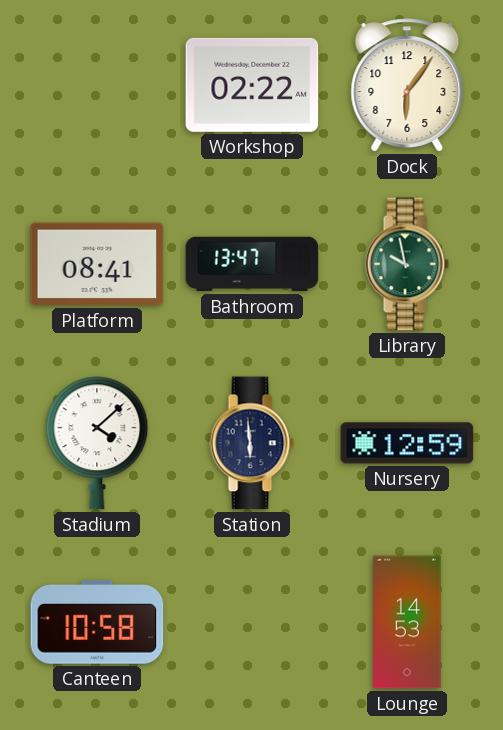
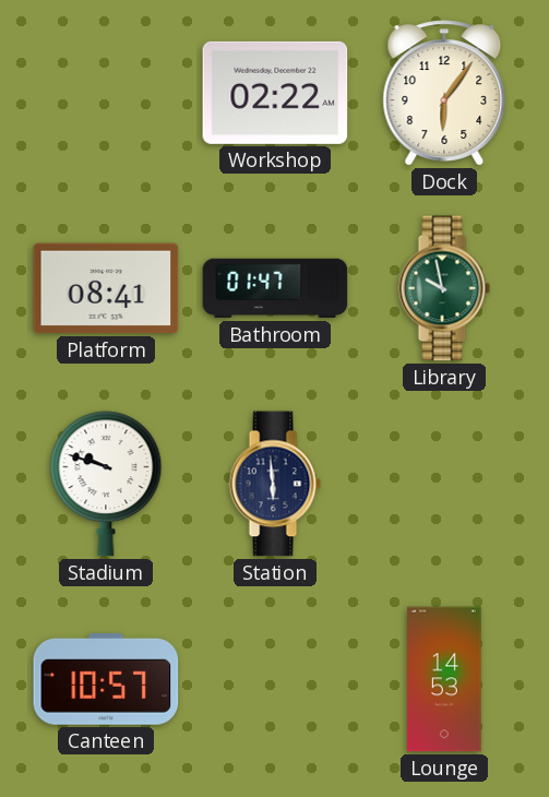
Bathroom: 13:47 -> 01:47 (275, 288)
Stadium: 4:08 -> 9:48 (106, 484)
Nursery: 12:59 -> none (407, 443)
Canteen: 10:58 -> 10:57 (106, 679)
